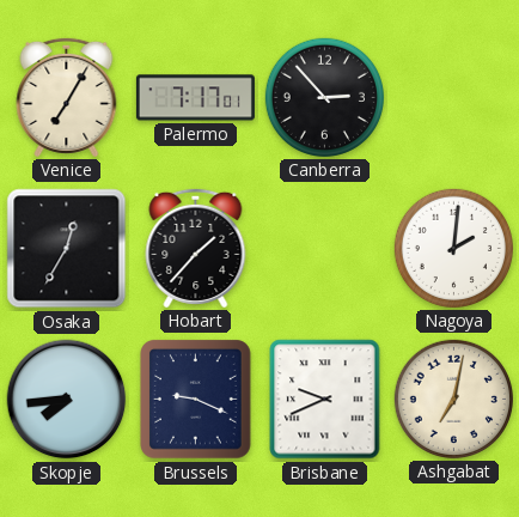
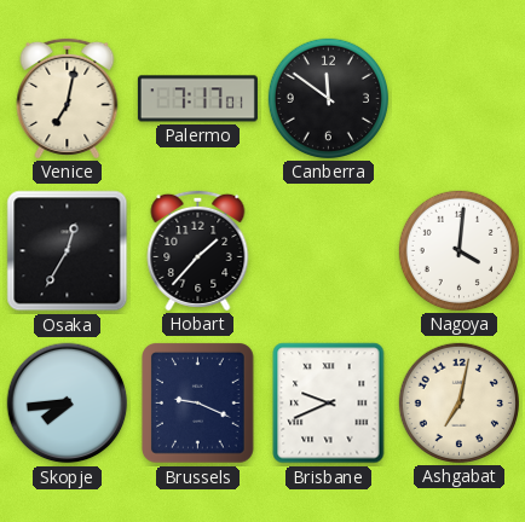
Venice: 7:05 -> 7:02 (68, 98)
Canberra: 2:53 -> 11:51 (328, 98)
Nagoya: 2:01 -> 4:01 (458, 250)
